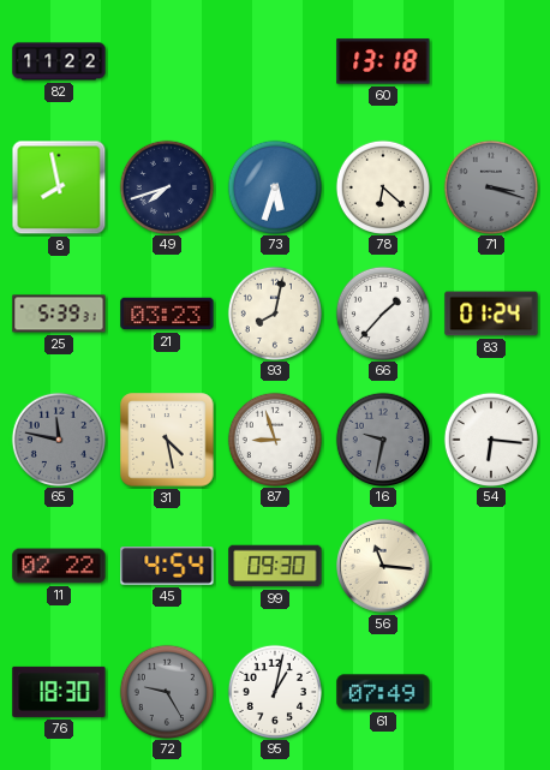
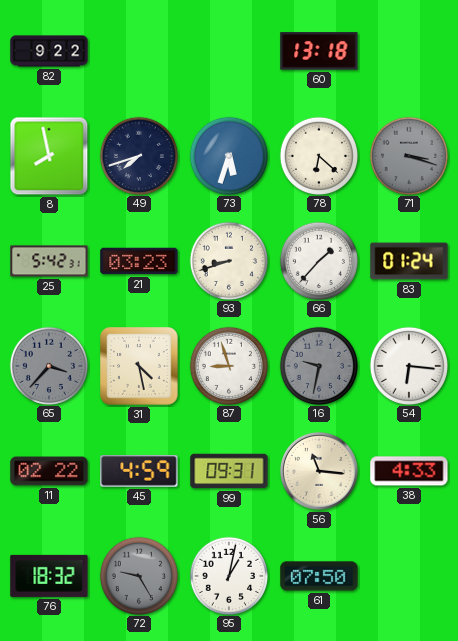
82: 11:22 -> 9:22 (49, 51)
25: 5:39 -> 5:42 (49, 261)
93: 8:02 -> 8:42 (228, 260)
65: 11:47 -> 3:37 (48, 365)
45: 4:54 -> 4:59 (139, 471)
99: 09:30 -> 09:31 (229, 471)
38: none -> 4:33 (409, 471)
76: 18:30 -> 18:32 (49, 576)
61: 07:49 -> 07:50 (319, 576)
